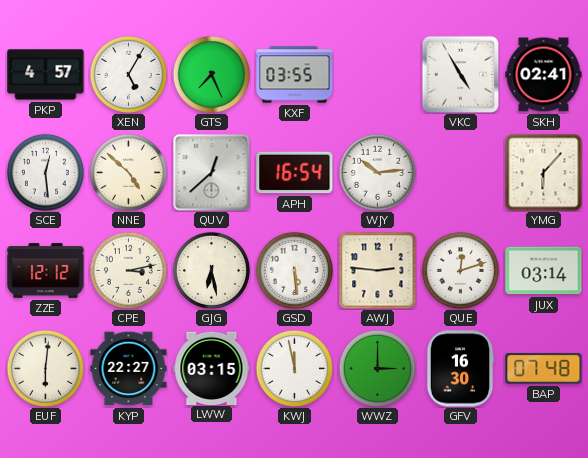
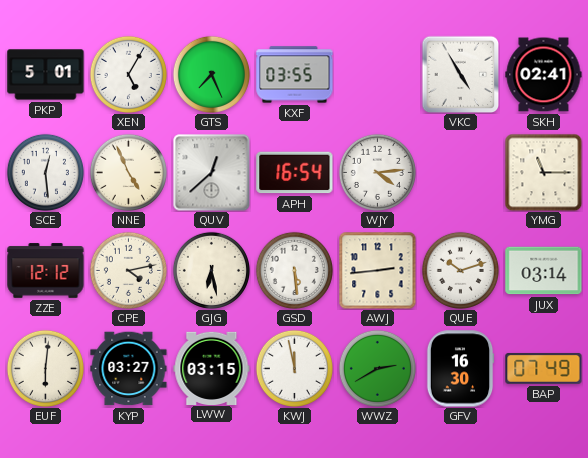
PKP: 4:57 -> 5:01 (46, 75)
NNE: 4:52 -> 4:56 (128, 172)
WJY: 10:14 -> 4:14 (377, 172)
YMG: 6:07 -> 11:15 (543, 172)
CPE: 3:13 -> 4:13 (128, 270)
AWJ: 2:46 -> 2:44 (377, 270)
QUE: 12:12 -> 10:12 (460, 270)
KYP: 22:27 -> 03:27 (129, 369)
WWZ: 3:00 -> 2:40 (377, 368)
BAP: 07:48 -> 07:49 (544, 369)
